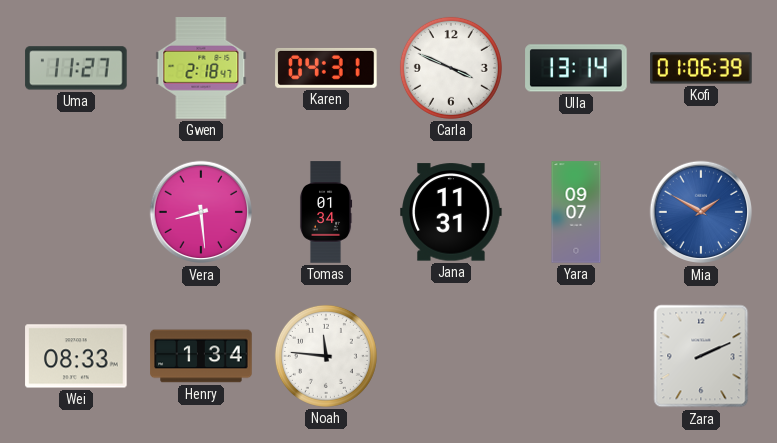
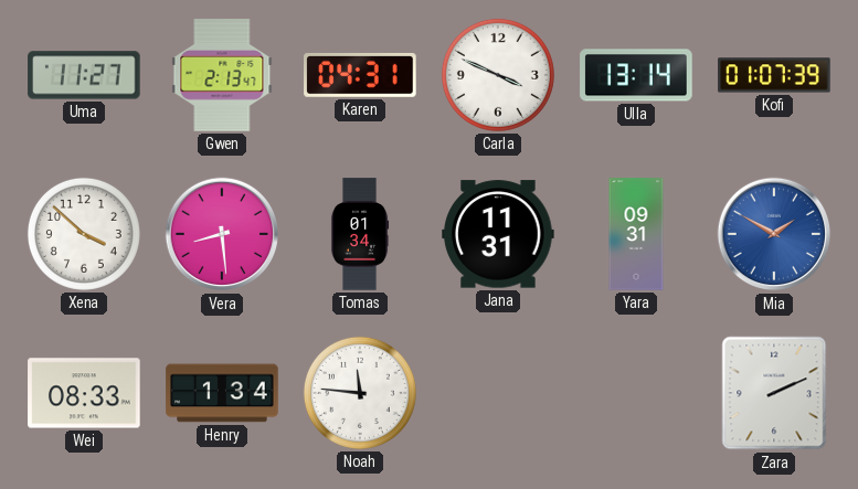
Gwen: 2:18 -> 2:13 (222, 75)
Kofi: 01:06 -> 01:07 (774, 75)
Xena: none -> 3:52 (84, 234)
Yara: 09:07 -> 09:31 (636, 234)
